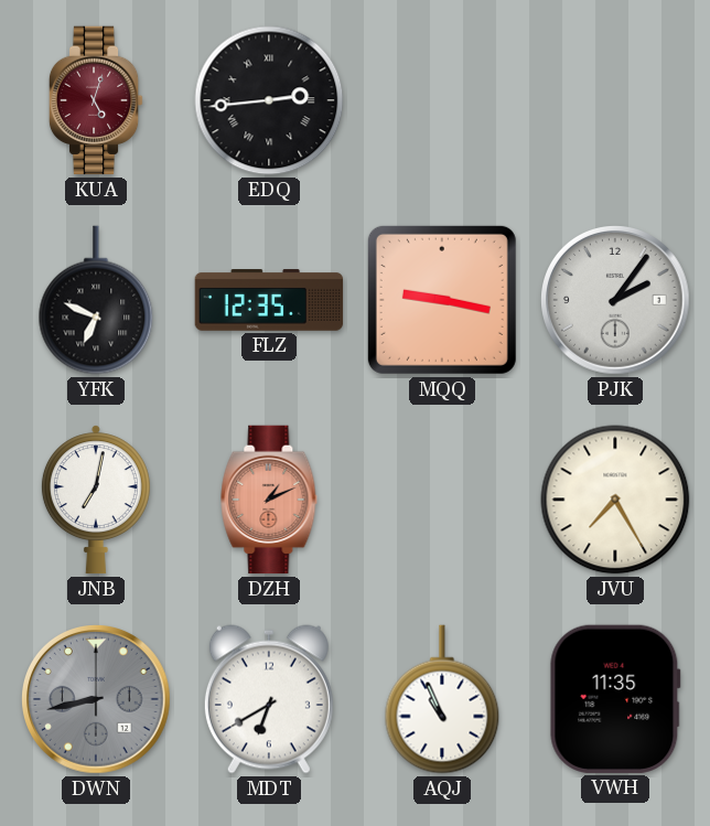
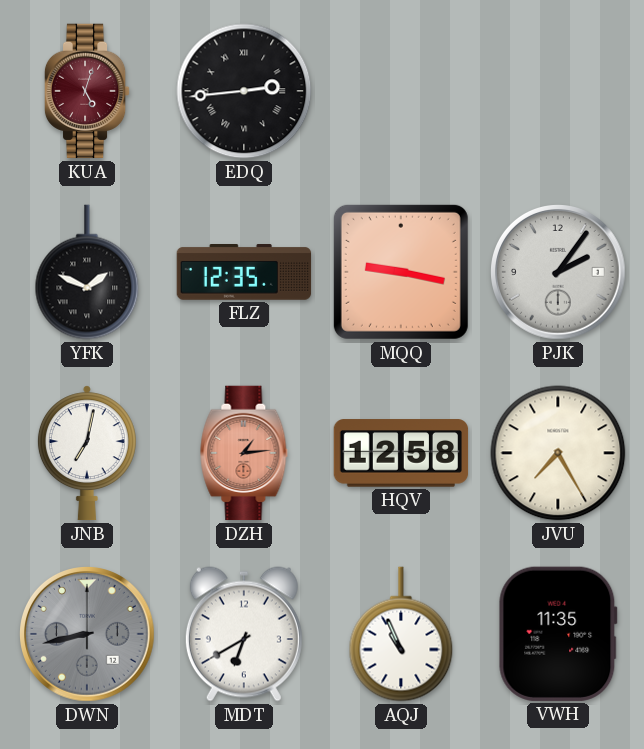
YFK: 6:49 -> 1:49 (87, 272)
DZH: 1:11 -> 1:14 (244, 453)
HQV: none -> 12:58 (401, 453)
